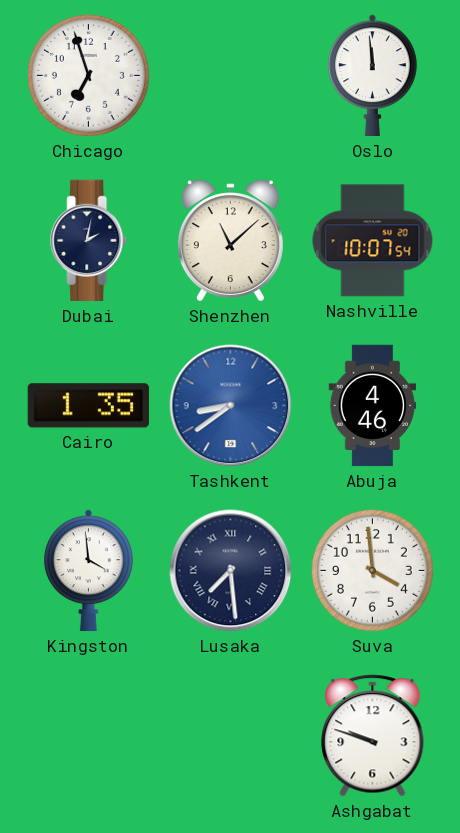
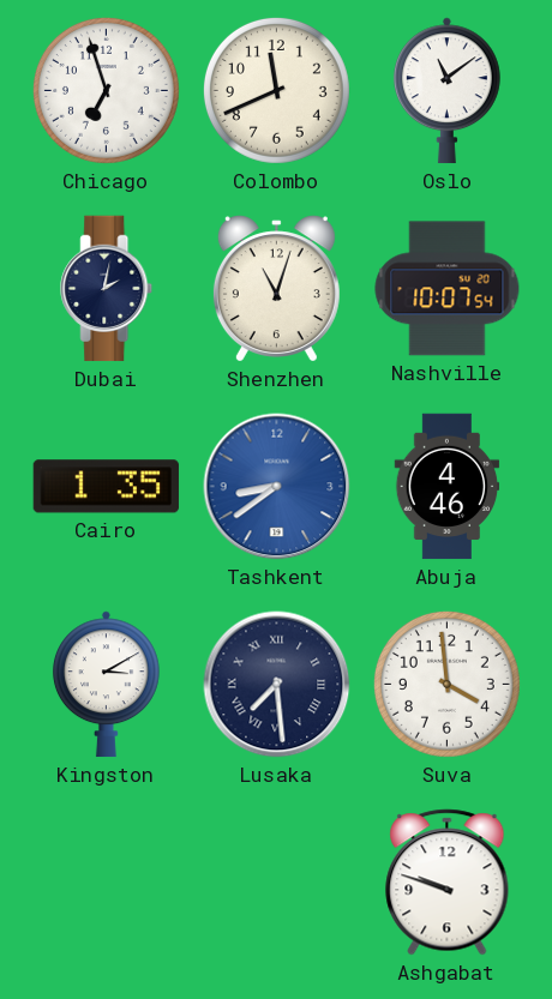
Colombo: none -> 11:41 (276, 90)
Oslo: 11:59 -> 11:09 (446, 91)
Shenzhen: 11:08 -> 11:03 (276, 289)
Kingston: 3:59 -> 3:10 (106, 685)
